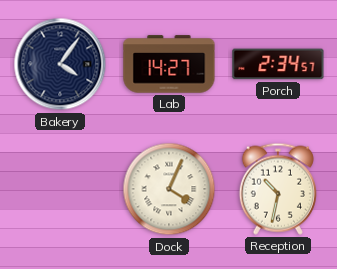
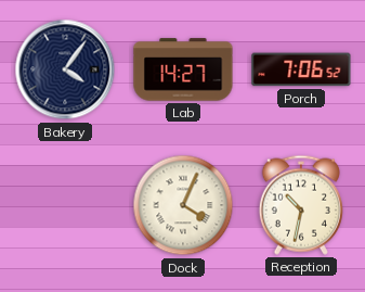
Porch: 2:34 -> 7:06 (301, 69)
